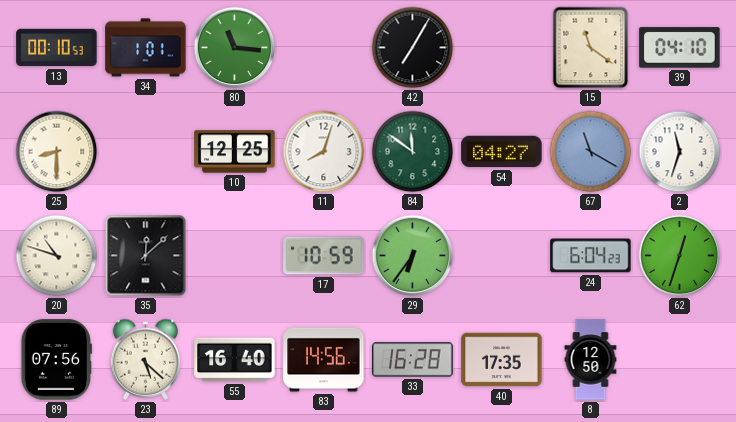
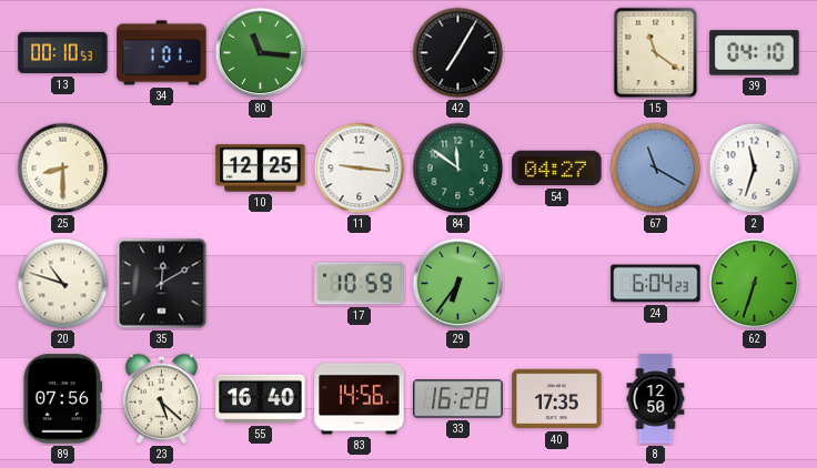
11: 8:03 -> 9:16 (360, 169)
35: 12:08 -> 12:10 (162, 284)
62: 12:33 -> 6:33 (755, 284)
